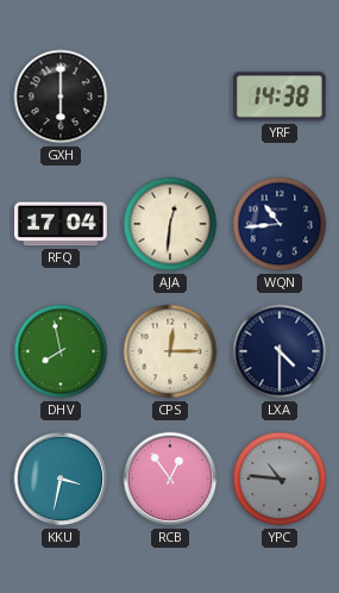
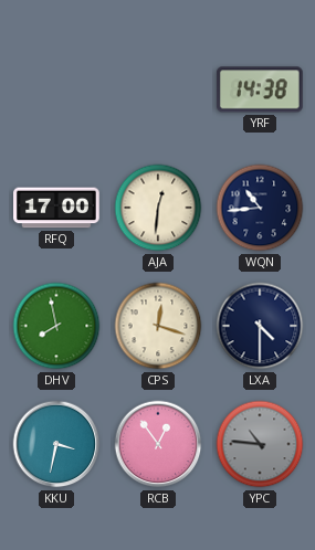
GXH: 6:00 -> none (61, 96)
RFQ: 17:04 -> 17:00 (57, 208)
CPS: 12:15 -> 12:18 (158, 326)
